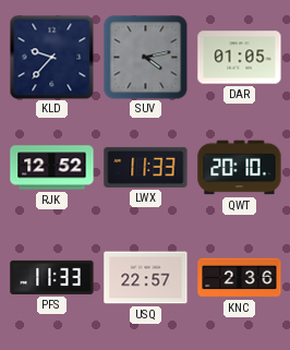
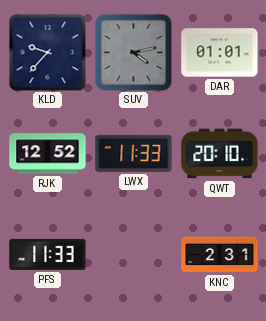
DAR: 01:05 -> 01:01 (220, 53)
USQ: 22:57 -> none (146, 278)
KNC: 2:36 -> 2:31 (220, 255)
